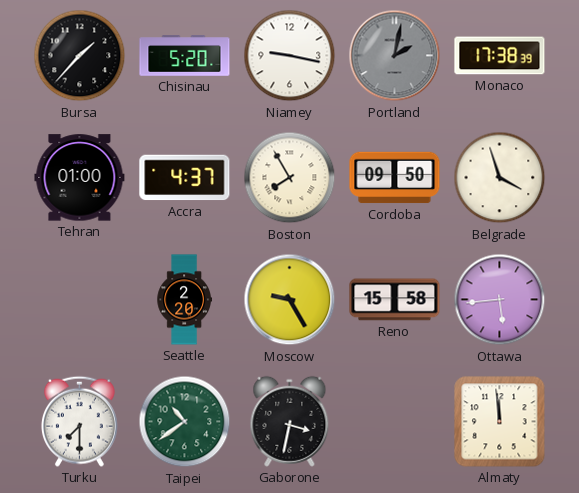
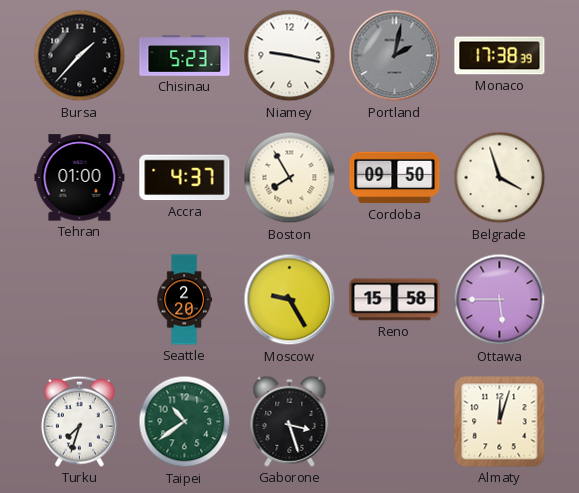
Chisinau: 5:20 -> 5:23 (185, 56)
Ottawa: 5:44 -> 5:45 (500, 300)
Turku: 7:30 -> 7:33 (79, 421)
Gaborone: 3:32 -> 3:27 (290, 421)
Almaty: 11:59 -> 12:03 (500, 422)
